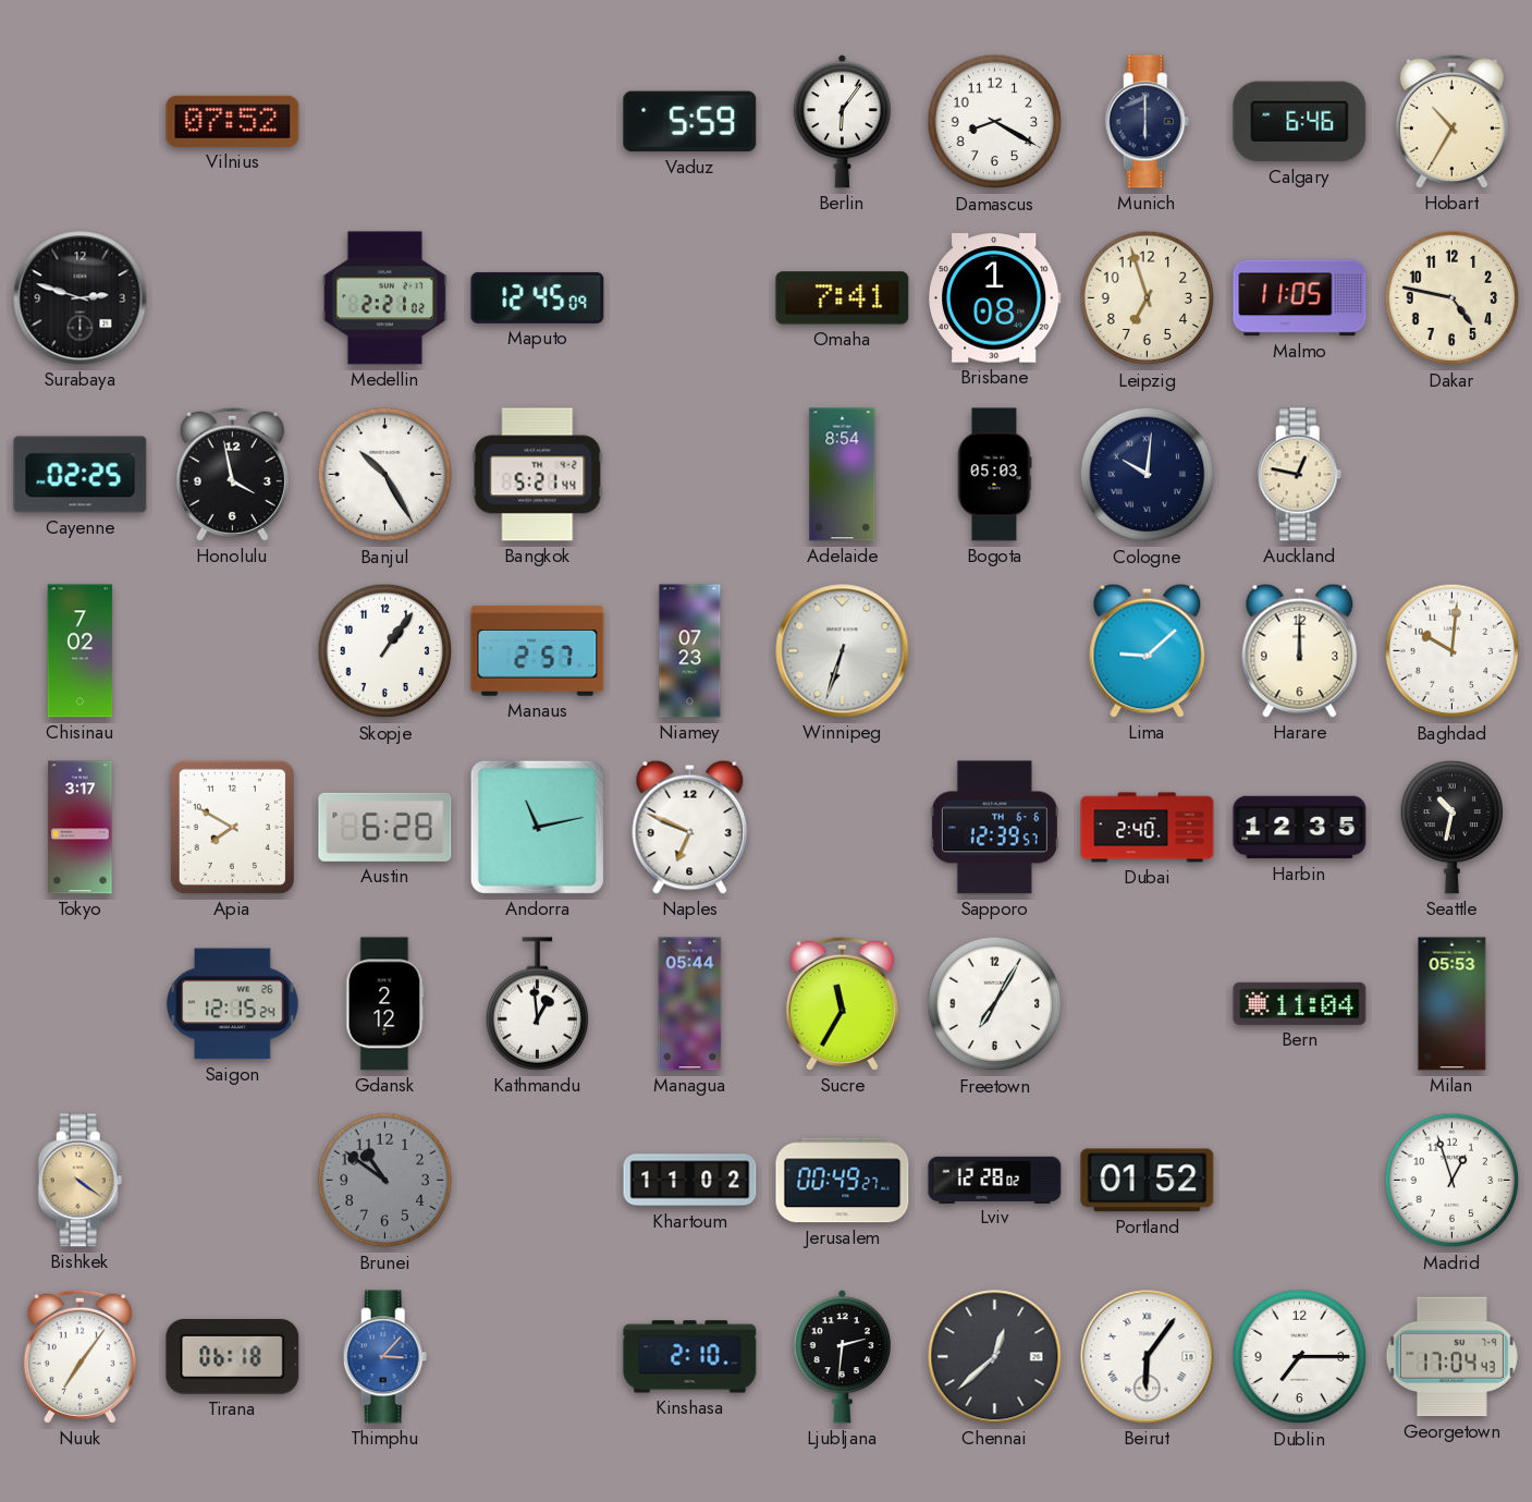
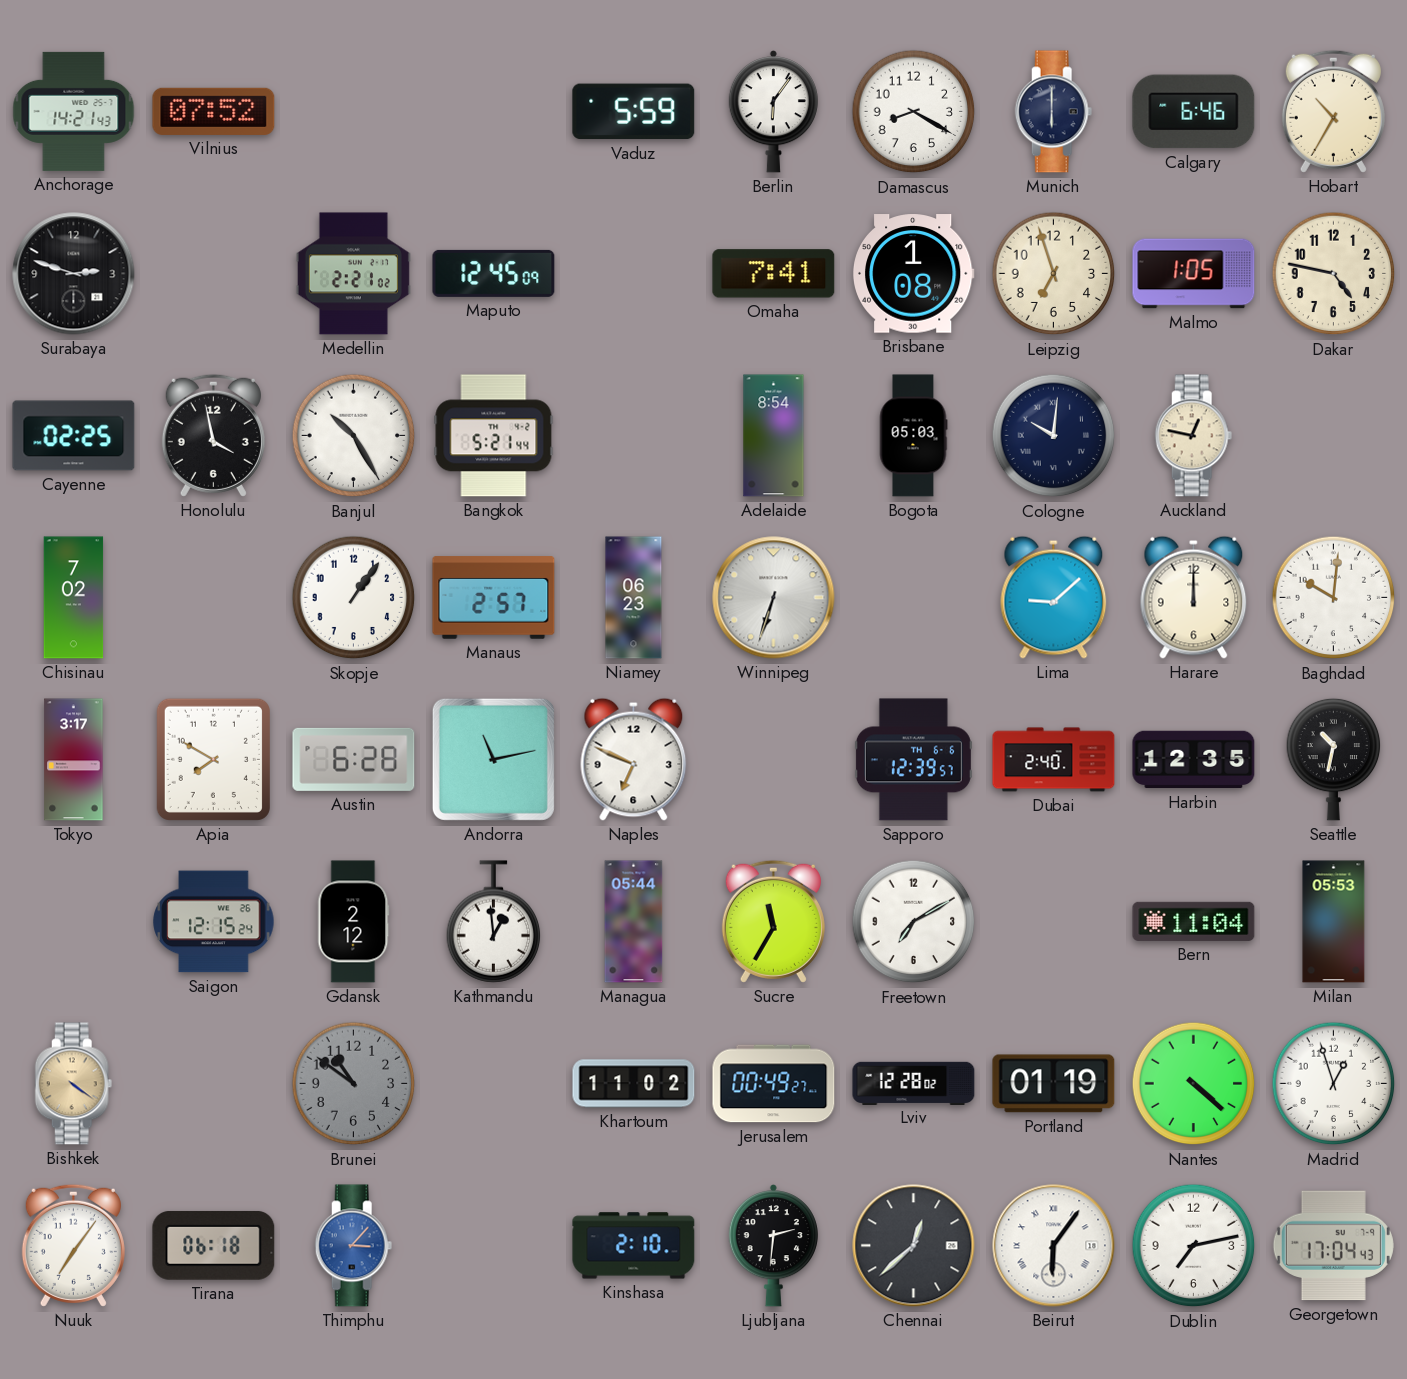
Anchorage: none -> 14:21 (74, 111)
Malmo: 11:05 -> 1:05 (1194, 274)
Niamey: 07:23 -> 06:23 (634, 598)
Freetown: 7:05 -> 7:10 (914, 922)
Portland: 01:52 -> 01:19 (1054, 1084)
Nantes: none -> 4:22 (1194, 1084)
Dublin: 7:15 -> 7:13 (1194, 1246)
